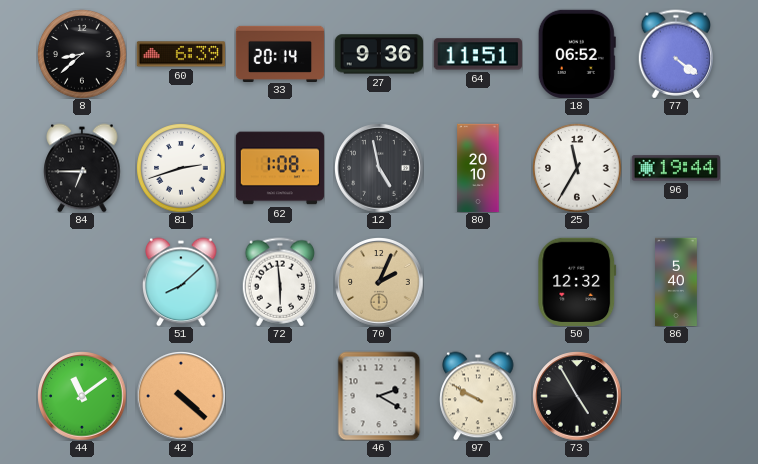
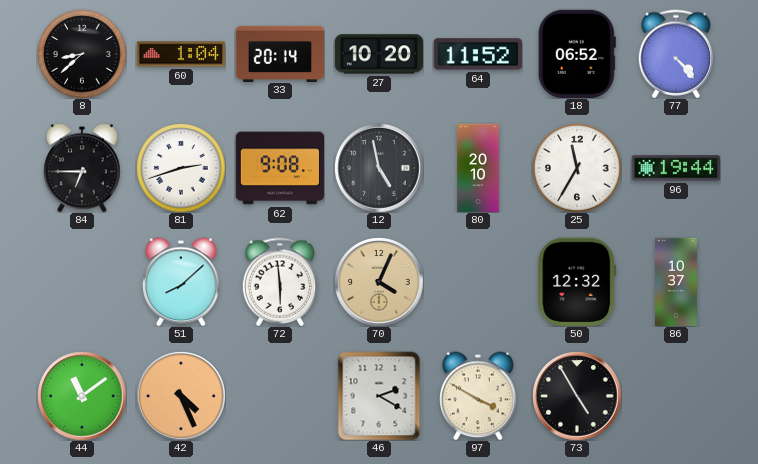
60: 6:39 -> 1:04 (180, 54)
27: 9:36 -> 10:20 (378, 54)
64: 11:51 -> 11:52 (478, 54)
77: 4:21 -> 4:23 (676, 54)
62: 1:08 -> 9:08 (280, 168)
70: 2:04 -> 4:04 (379, 282)
86: 5:40 -> 10:37 (677, 282)
42: 4:22 -> 4:26 (181, 396)
97: 9:50 -> 3:50 (478, 396)
